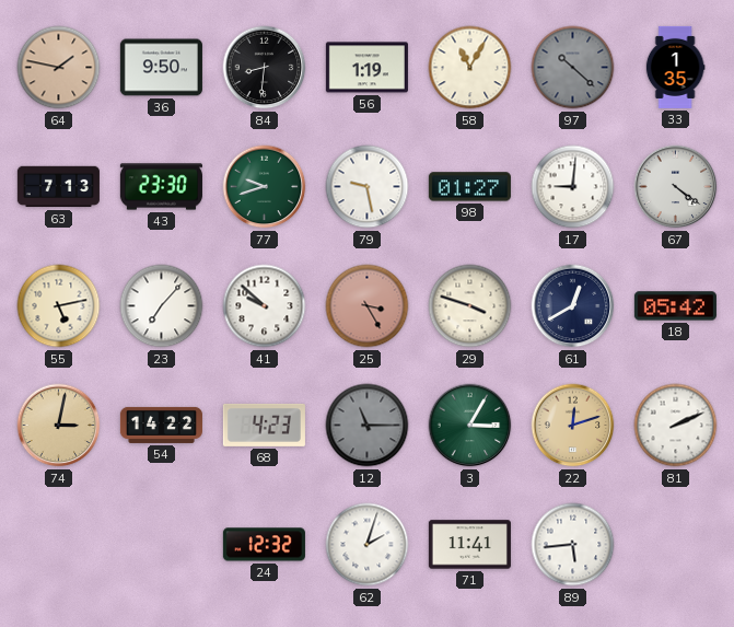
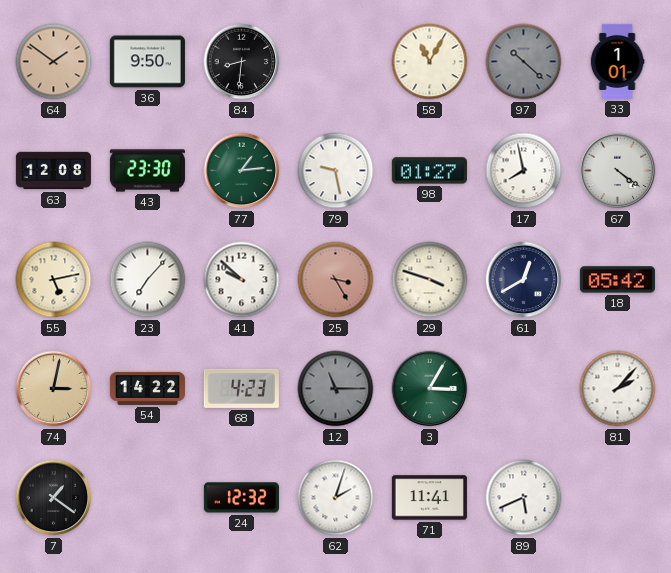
64: 1:47 -> 1:51 (54, 62)
56: 1:19 -> none (366, 68)
33: 1:35 -> 1:01 (617, 61)
63: 7:13 -> 12:08 (53, 171)
77: 9:42 -> 1:14 (242, 171)
17: 9:01 -> 7:58 (524, 171)
22: 12:12 -> none (573, 426)
81: 2:11 -> 2:07 (618, 389)
7: none -> 1:21 (54, 498)
89: 5:44 -> 5:41 (524, 498)
